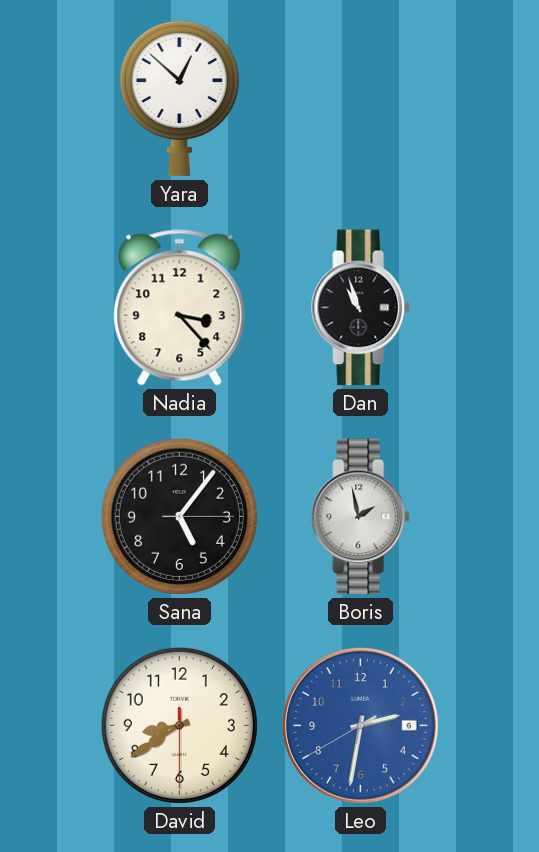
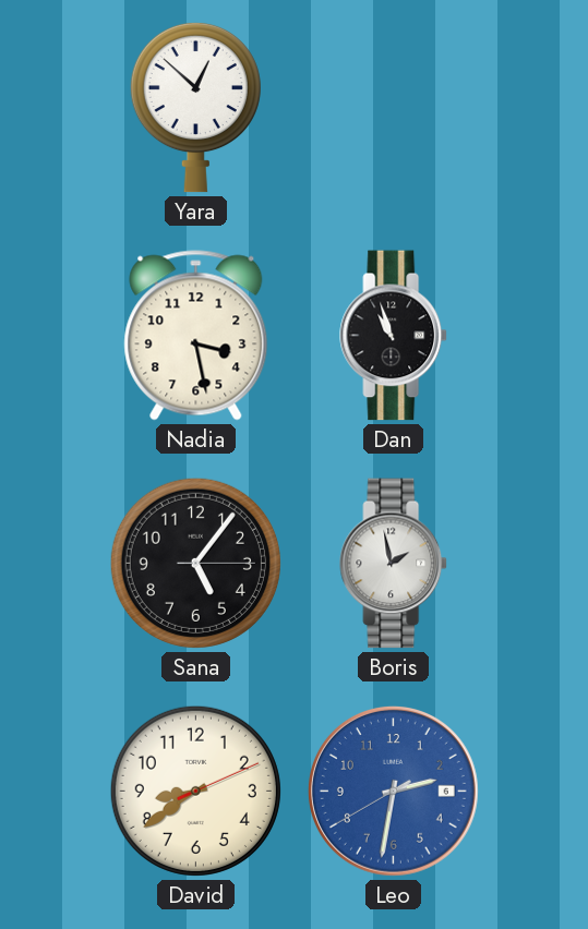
Nadia: 3:23 -> 3:28 (196, 336)
David: 8:39:30 -> 8:39:11 (195, 791)
